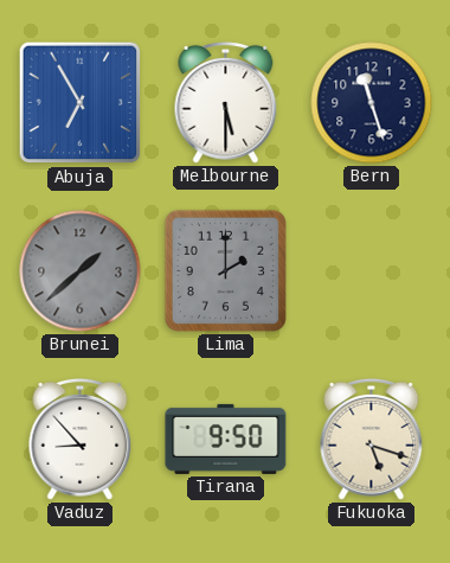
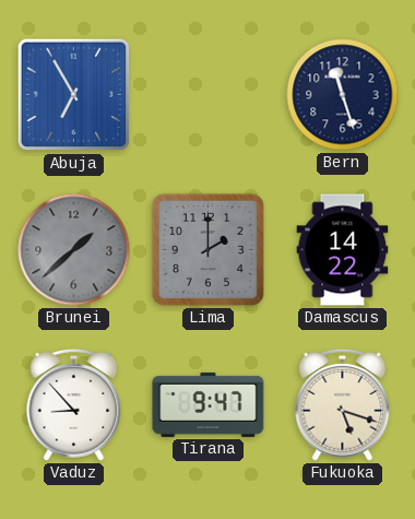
Melbourne: 5:30 -> none (226, 102)
Damascus: none -> 14:22 (343, 250)
Tirana: 9:50 -> 9:47 (209, 404)
